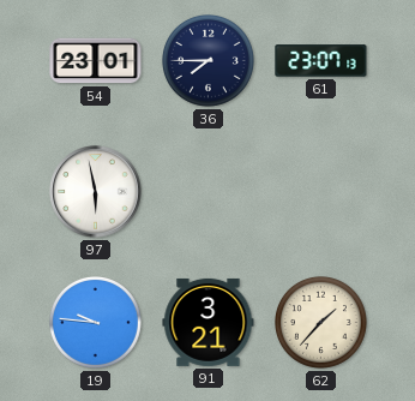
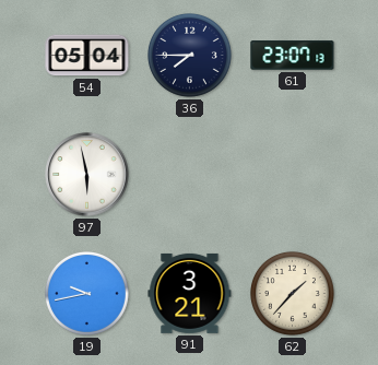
54: 23:01 -> 05:04 (87, 56)
19: 9:46 -> 9:43 (86, 293)
